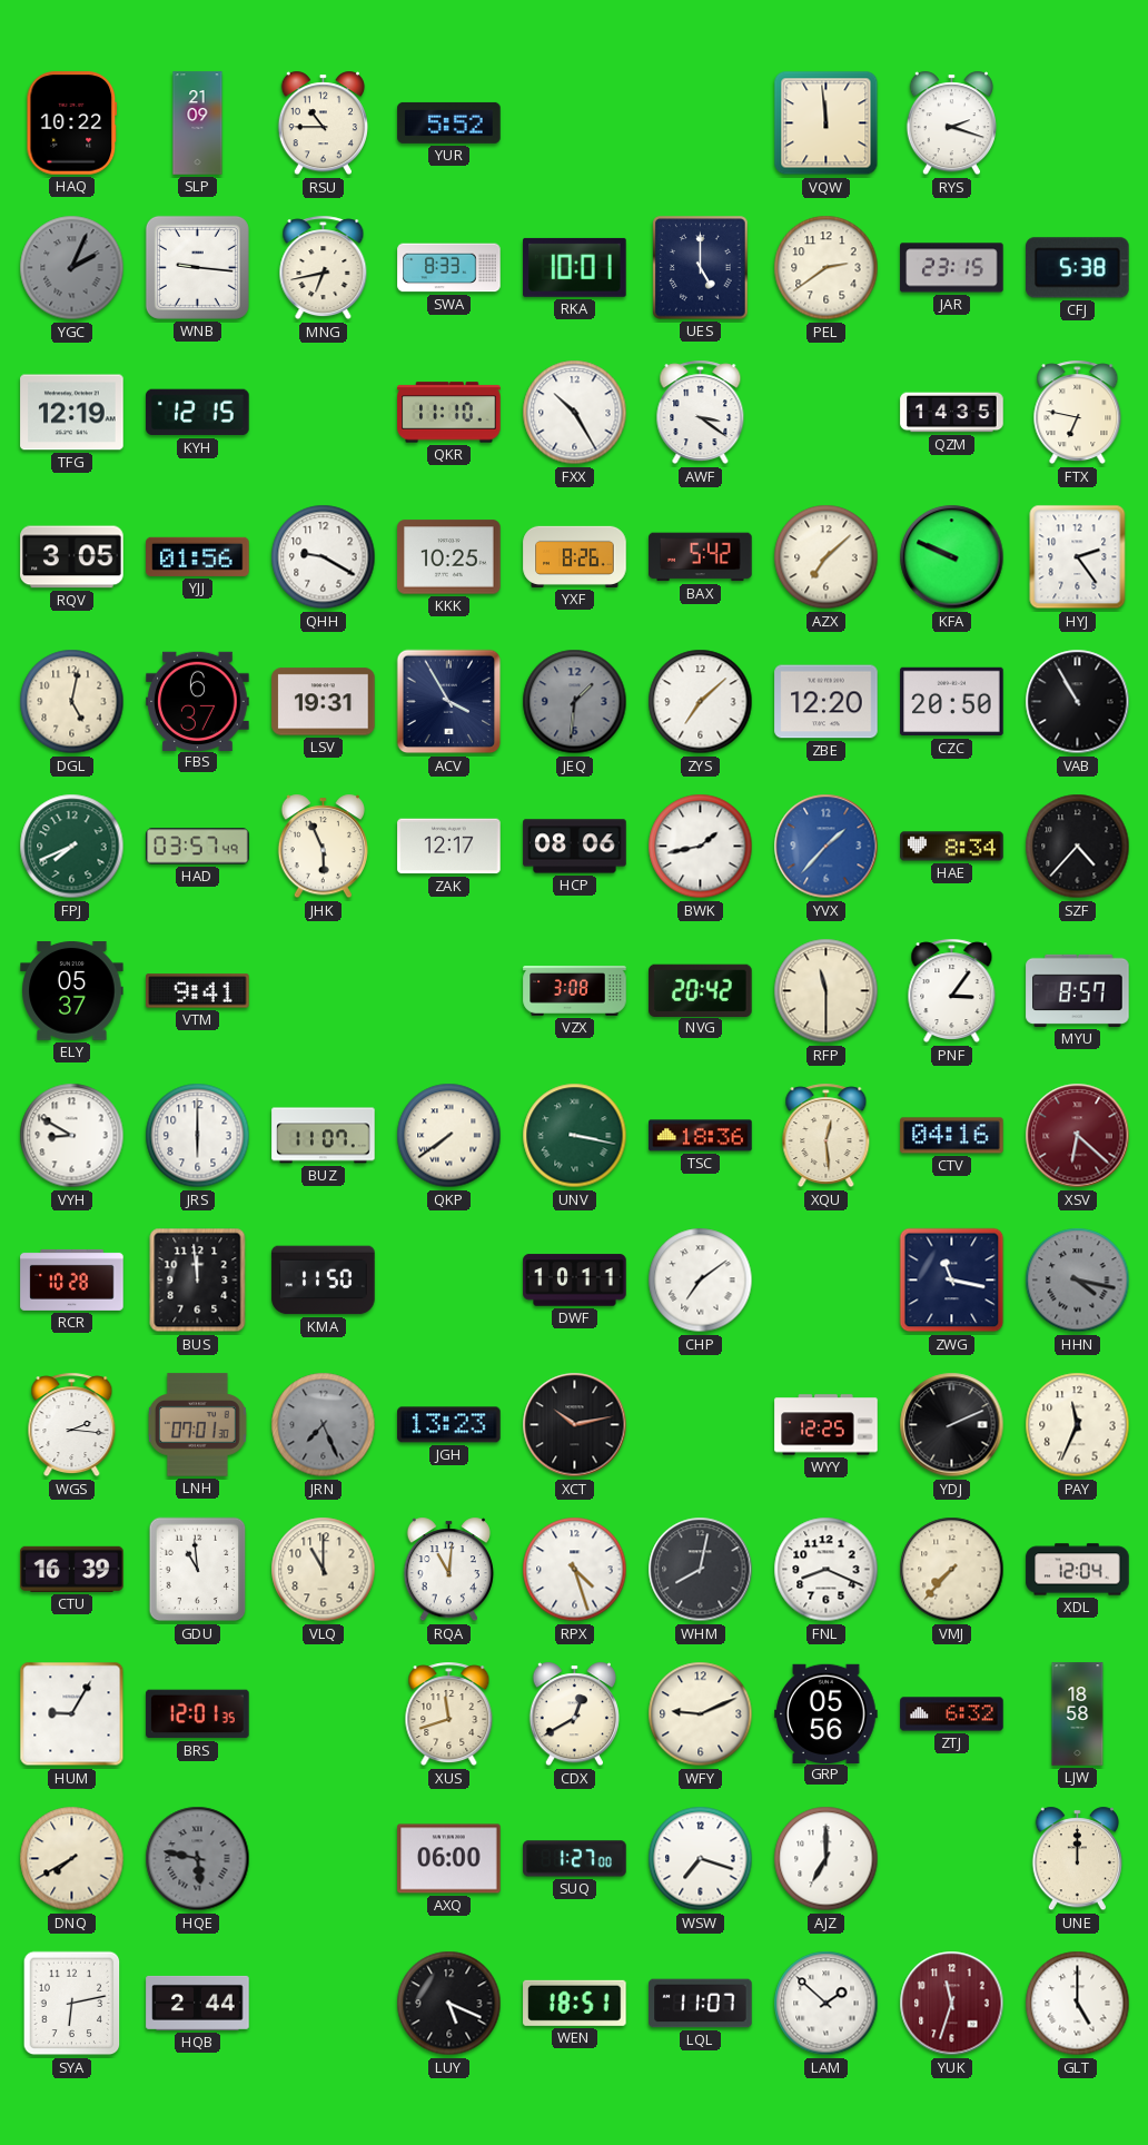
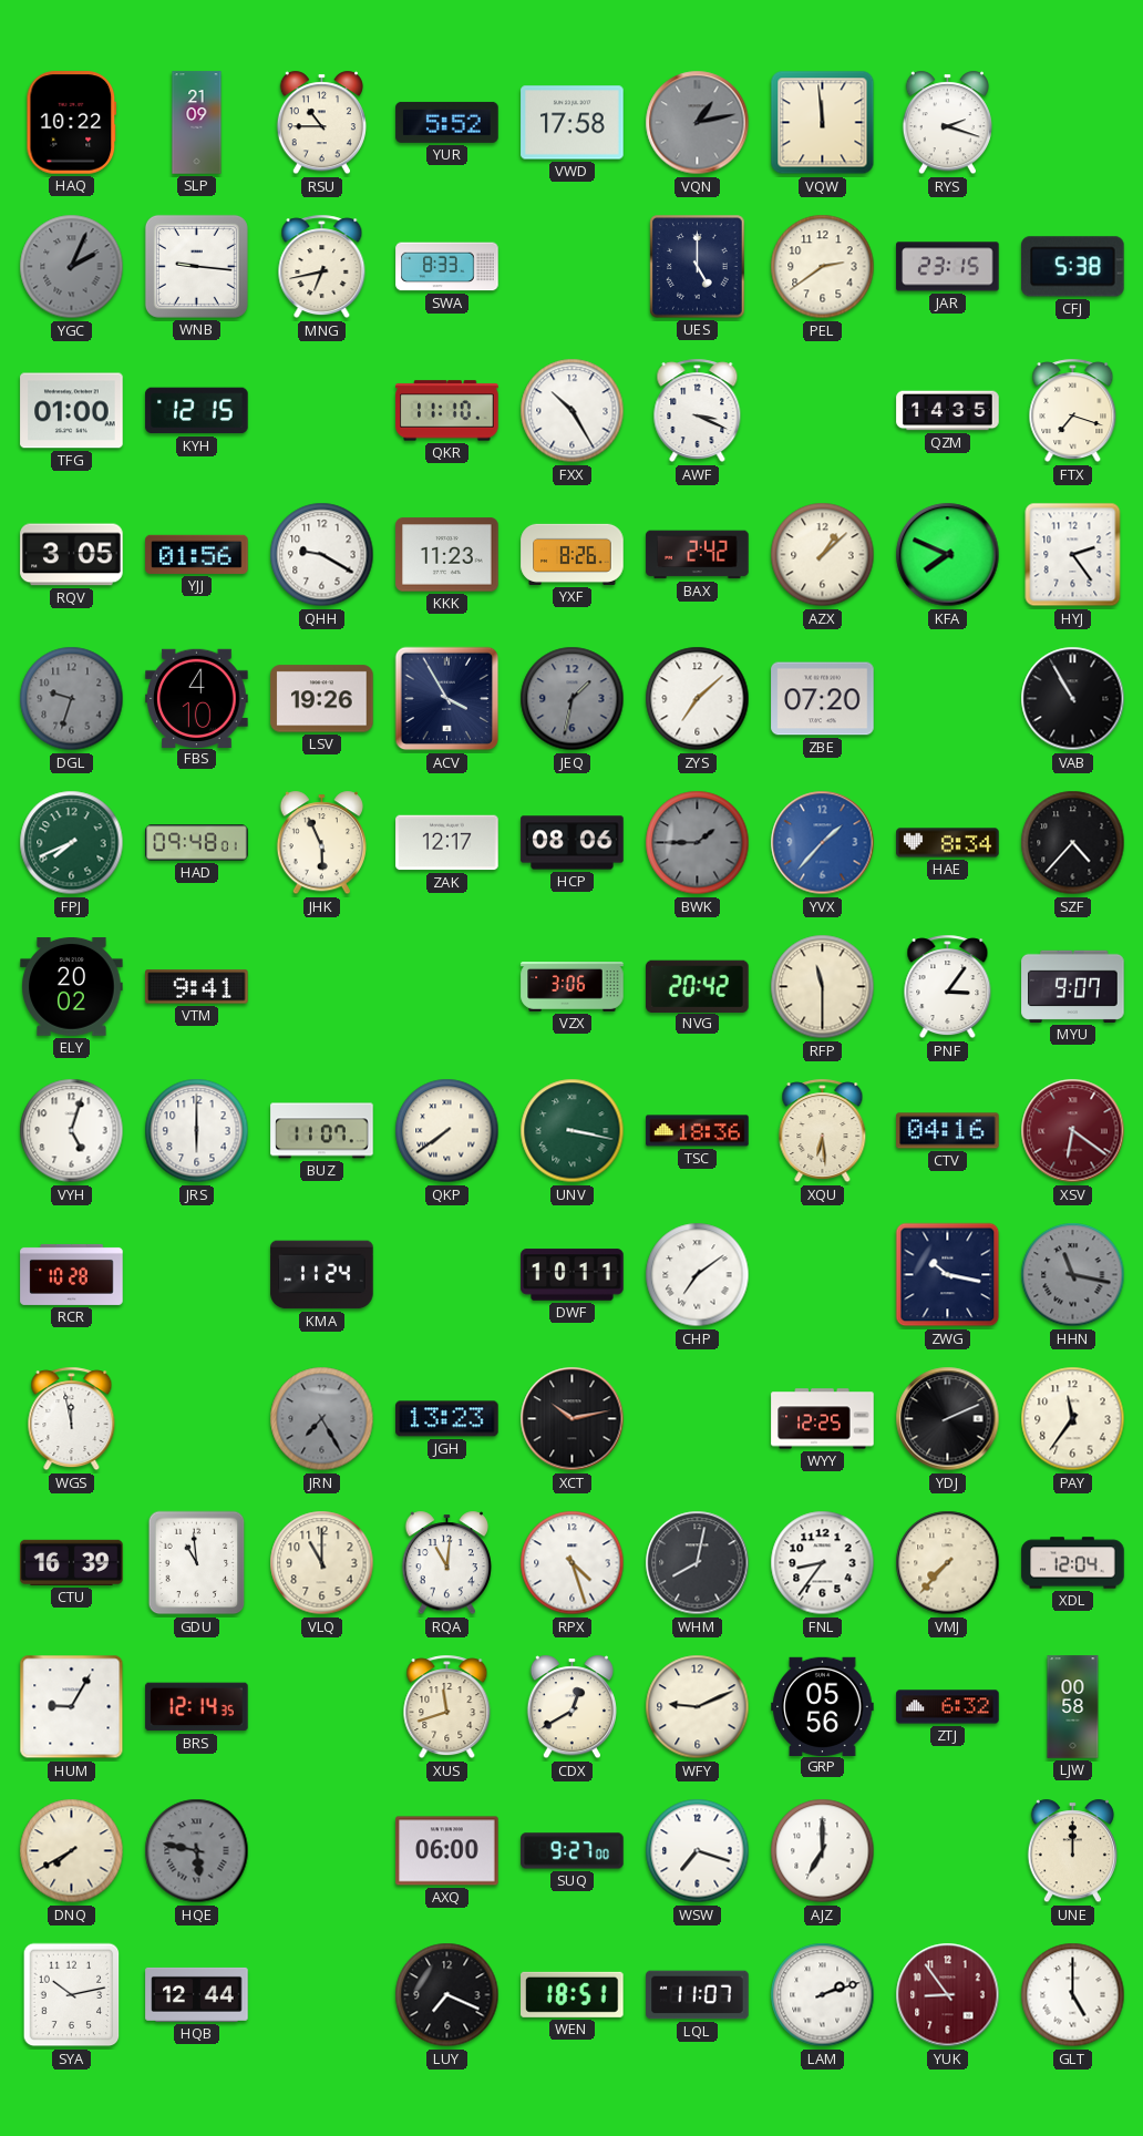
VWD: none -> 17:58 (573, 123)
VQN: none -> 1:13 (698, 123)
RKA: 10:01 -> none (575, 267)
TFG: 12:19 -> 01:00 (72, 411)
AWF: 3:21 -> 3:19 (698, 411)
FTX: 6:47 -> 7:18 (1073, 411)
KKK: 10:25 -> 11:23 (447, 555)
BAX: 5:42 -> 2:42 (698, 555)
AZX: 7:08 -> 1:08 (823, 555)
KFA: 9:49 -> 7:49 (948, 555)
DGL: 5:02 -> 9:33 (72, 699)
DGL dial: cream -> grey (72, 699)
FBS: 6:37 -> 4:10 (197, 698)
LSV: 19:31 -> 19:26 (322, 699)
JEQ: 1:31 -> 1:32 (573, 699)
ZBE: 12:20 -> 07:20 (823, 699)
CZC: 20:50 -> none (952, 702)
HAD: 03:57 -> 09:48 (197, 843)
BWK: 1:43 -> 1:45 (698, 843)
BWK dial: white -> grey (698, 843)
ELY: 05:37 -> 20:02 (72, 987)
VZX: 3:08 -> 3:06 (573, 987)
MYU: 8:57 -> 9:07 (1073, 986)
VYH: 8:50 -> 5:03 (72, 1131)
XQU: 12:29 -> 6:29 (823, 1131)
XSV: 6:22 -> 6:21 (1073, 1131)
BUS: 11:59 -> none (198, 1281)
KMA: 11:50 -> 11:24 (322, 1275)
ZWG: 11:17 -> 10:17 (948, 1275)
HHN: 4:17 -> 11:17 (1073, 1275)
WGS: 2:16 -> 11:58 (72, 1419)
LNH: 07:01 -> none (197, 1425)
JRN: 7:26 -> 7:25 (322, 1419)
PAY: 11:34 -> 11:36 (1073, 1419)
FNL: 8:19 -> 8:36 (823, 1563)
BRS: 12:01 -> 12:14 (197, 1707)
LJW: 18:58 -> 00:58 (1073, 1707)
SUQ: 1:27 -> 9:27 (573, 1851)
SYA: 6:13 -> 10:13 (72, 1995)
HQB: 2:44 -> 12:44 (197, 1994)
LUY: 5:19 -> 7:19 (447, 1995)
LAM: 1:52 -> 2:12 (823, 1995)
YUK: 11:33 -> 8:54 (948, 1995)
